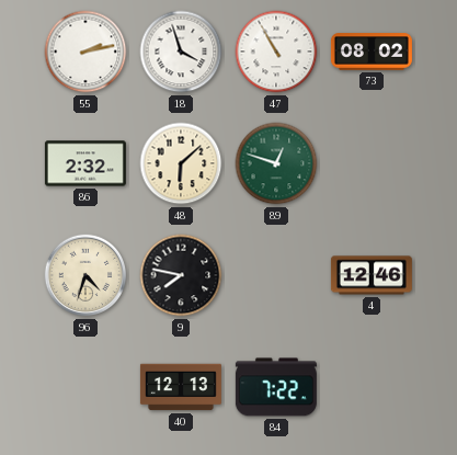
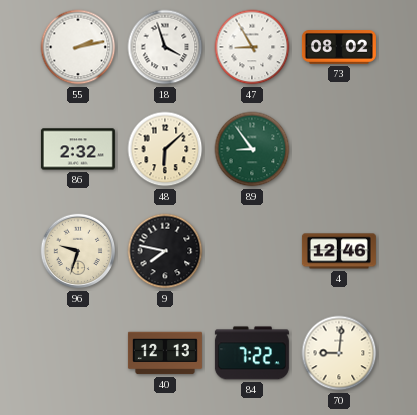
47: 10:55 -> 8:55 (252, 47)
89: 12:48 -> 8:54 (252, 149)
96: 4:33 -> 9:33 (78, 251)
70: none -> 9:01 (339, 353)
